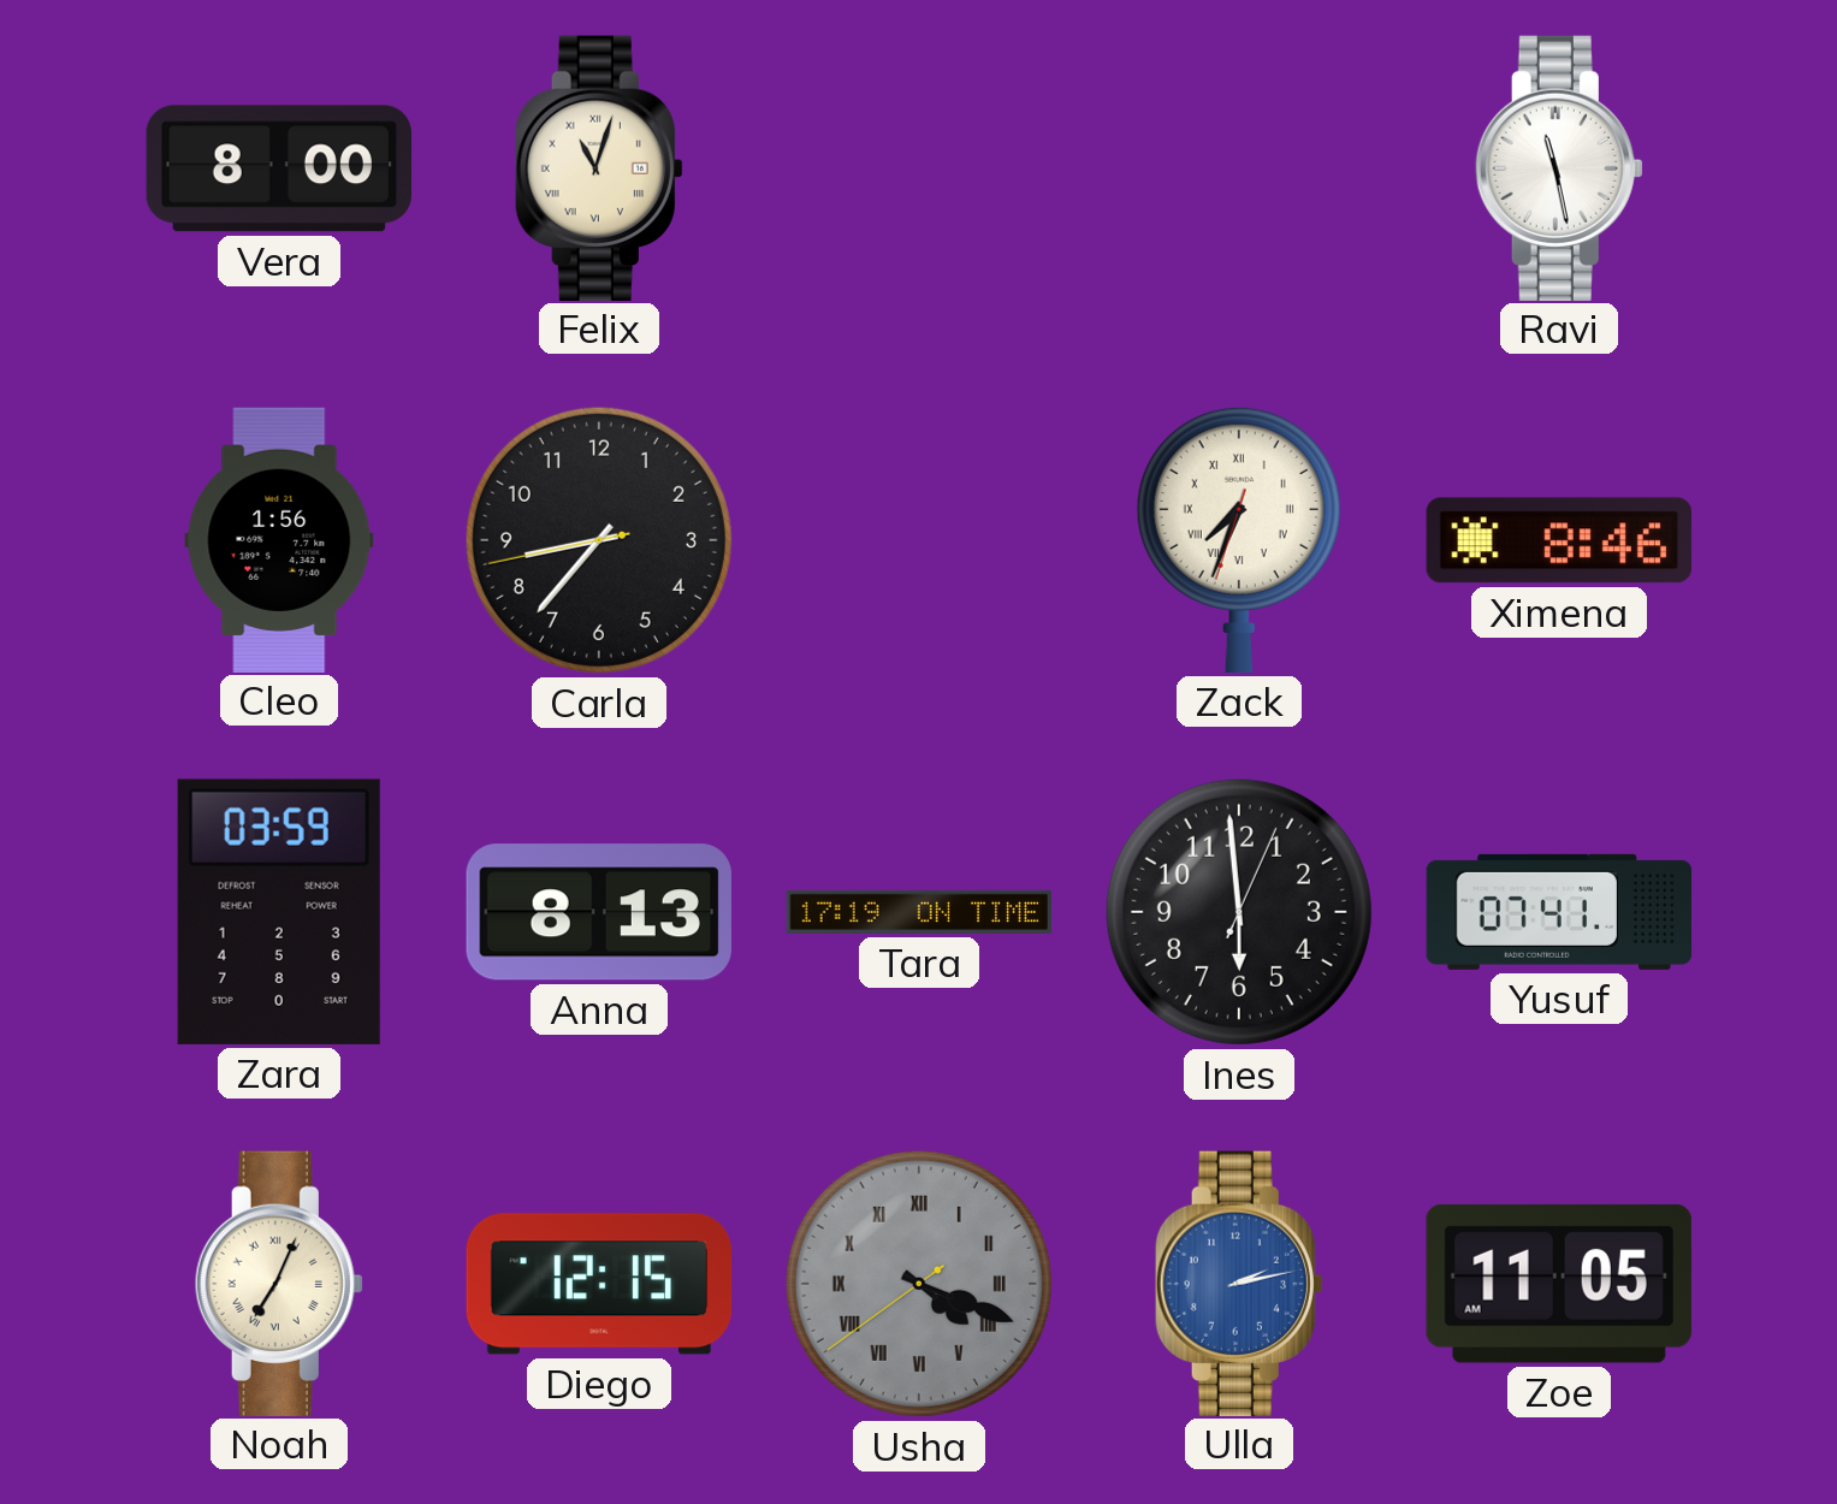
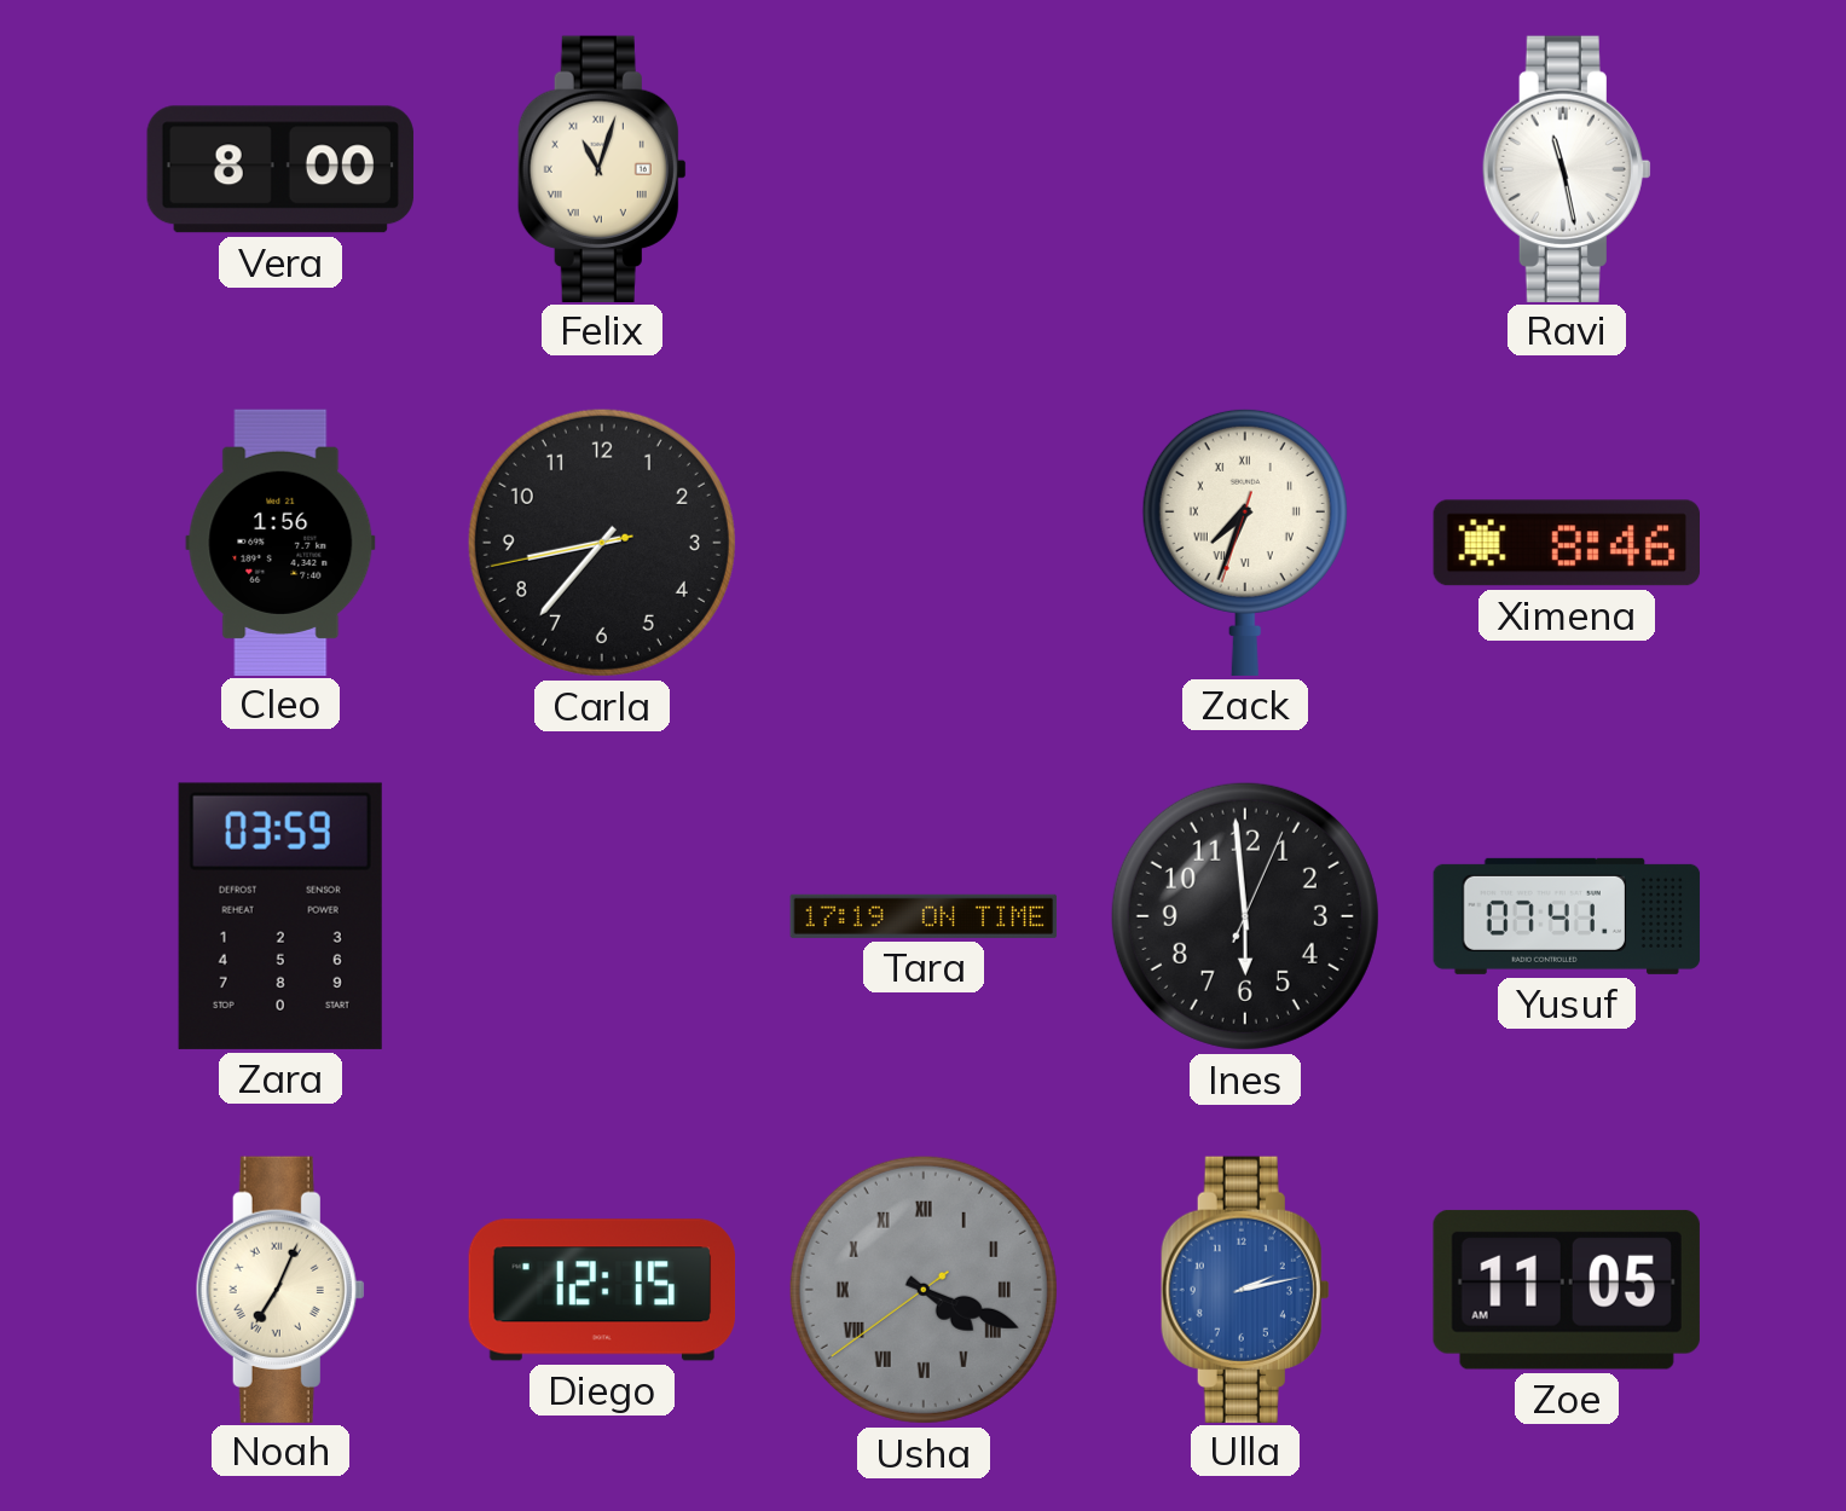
Anna: 8:13 -> none (599, 912)
